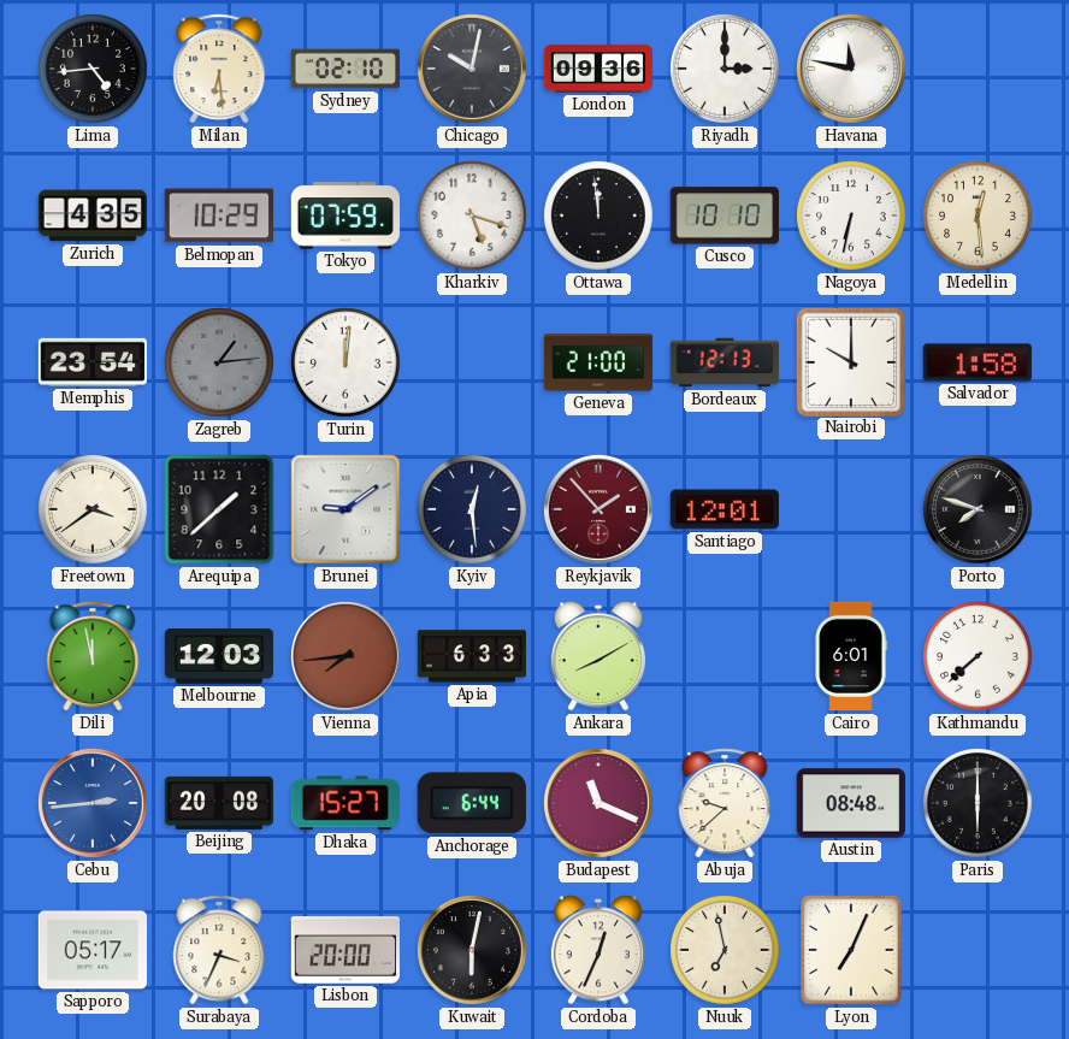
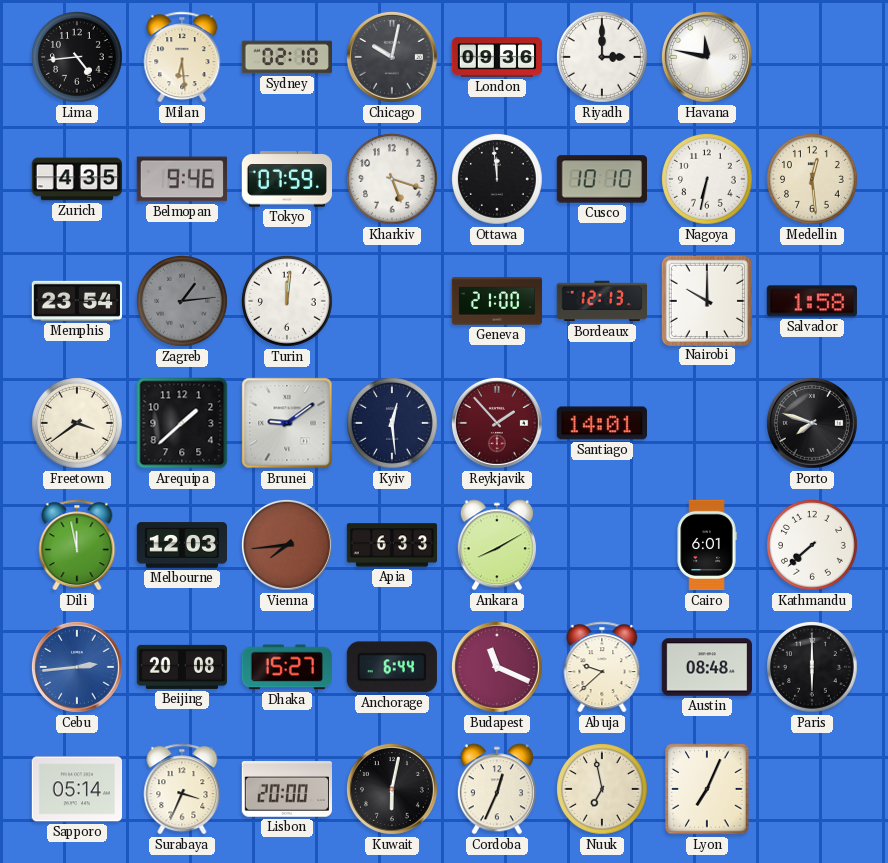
Belmopan: 10:29 -> 9:46 (181, 179)
Santiago: 12:01 -> 14:01 (601, 423)
Sapporo: 05:17 -> 05:14 (76, 789)
